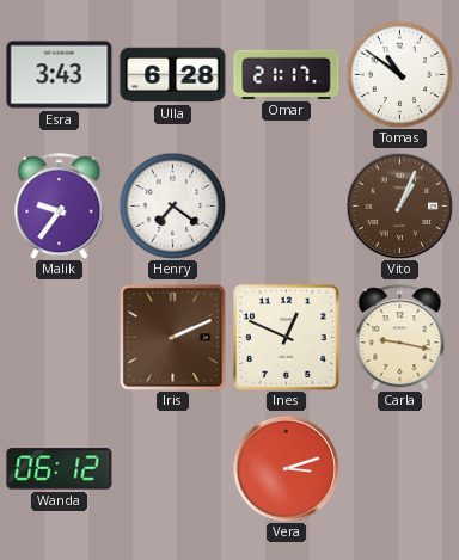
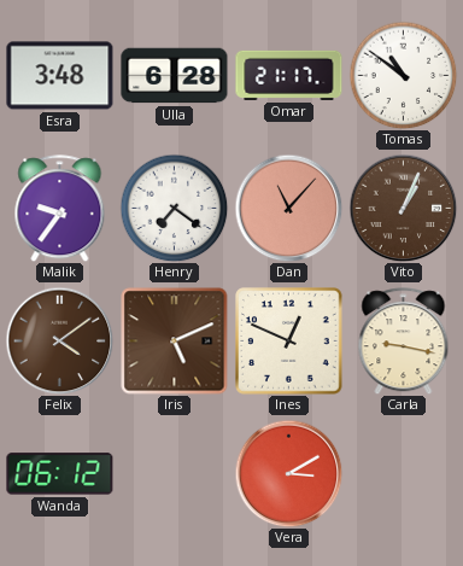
Esra: 3:43 -> 3:48 (60, 76)
Dan: none -> 11:07 (288, 208)
Felix: none -> 4:09 (59, 340)
Iris: 2:11 -> 5:11 (175, 342)
Vera: 3:12 -> 3:10 (288, 473)
